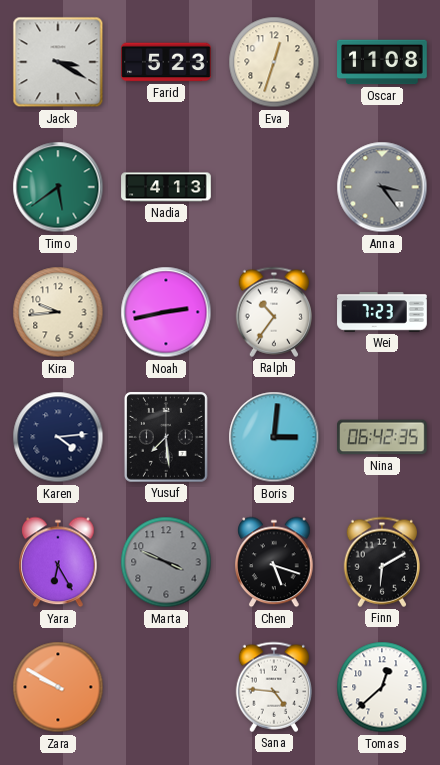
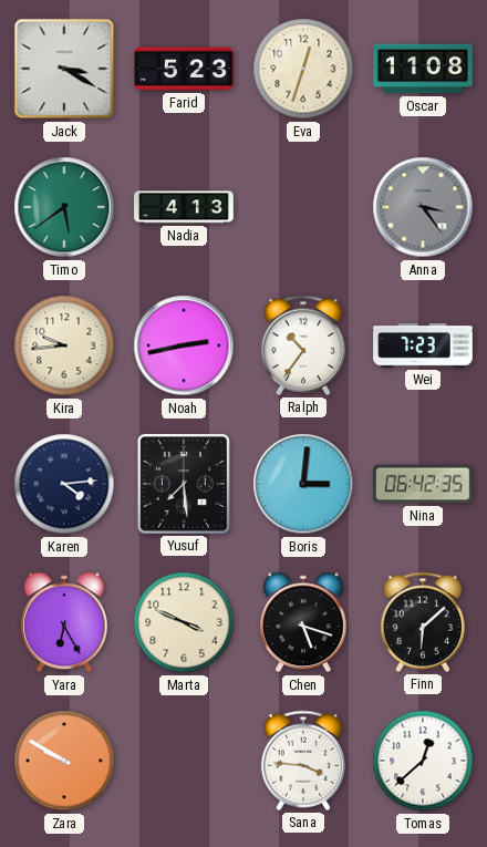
Marta dial: grey -> cream (184, 622)
Finn: 6:10 -> 6:08 (422, 622)
Sana: 4:46 -> 3:46 (302, 761)
